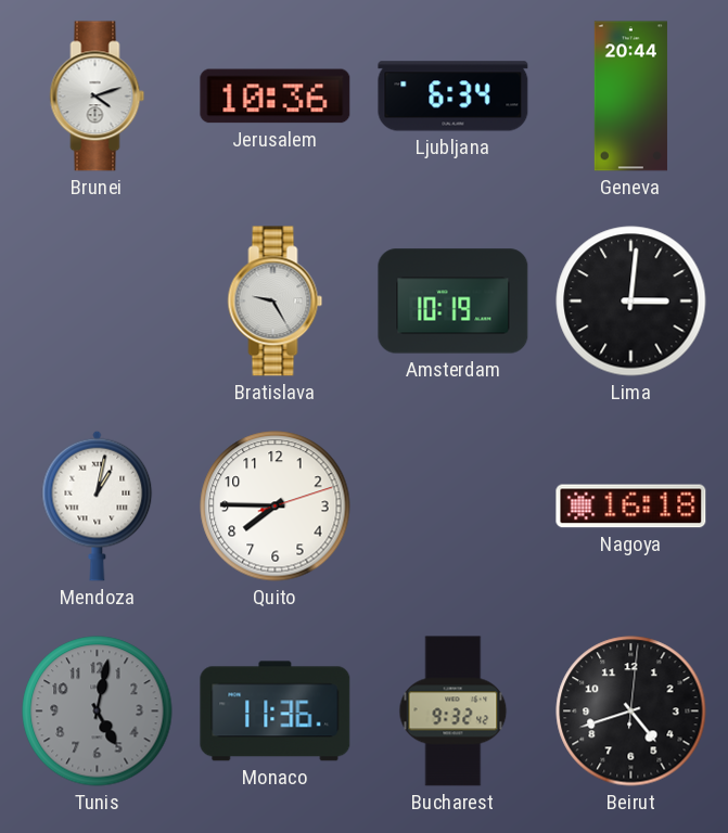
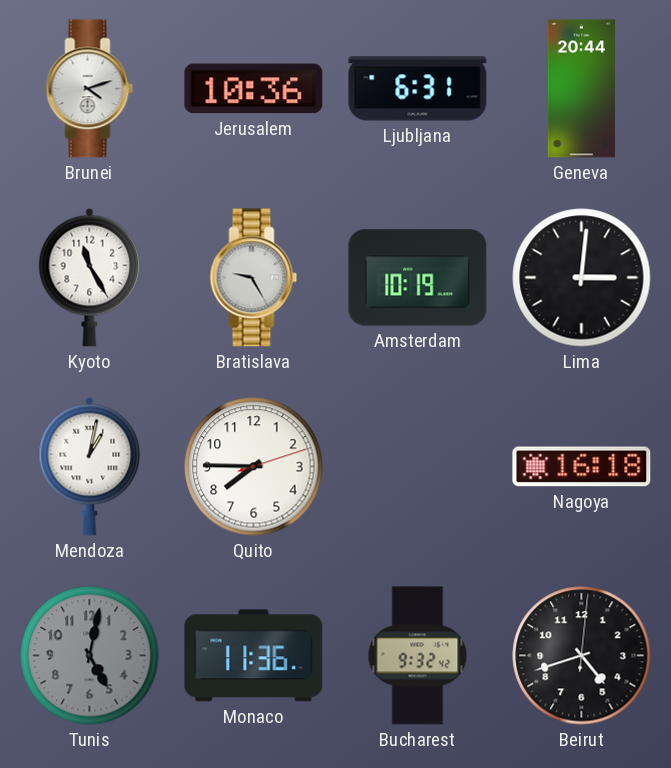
Ljubljana: 6:34 -> 6:31 (418, 89)
Kyoto: none -> 11:25 (90, 277)
